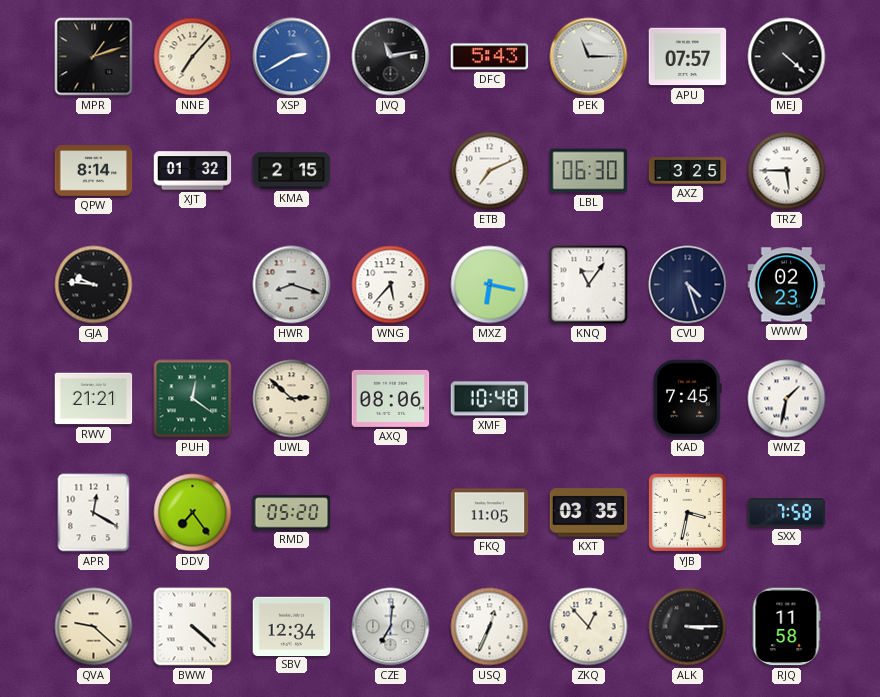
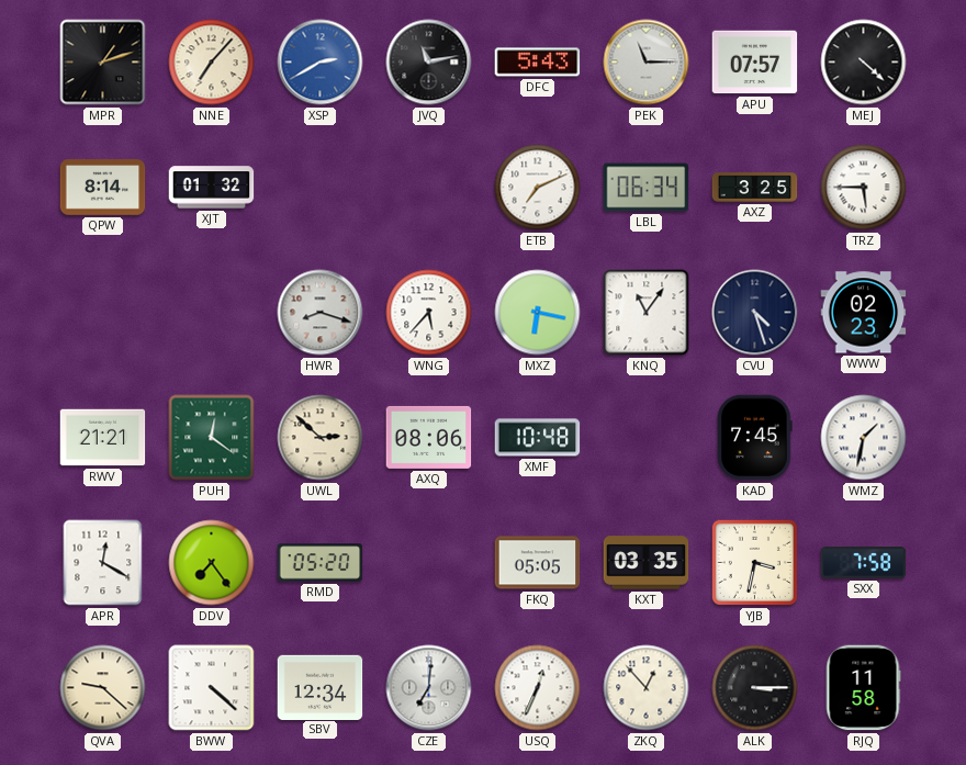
KMA: 2:15 -> none (292, 171)
LBL: 06:30 -> 06:34 (647, 188)
GJA: 9:46 -> none (94, 285)
FKQ: 11:05 -> 05:05 (538, 563)
